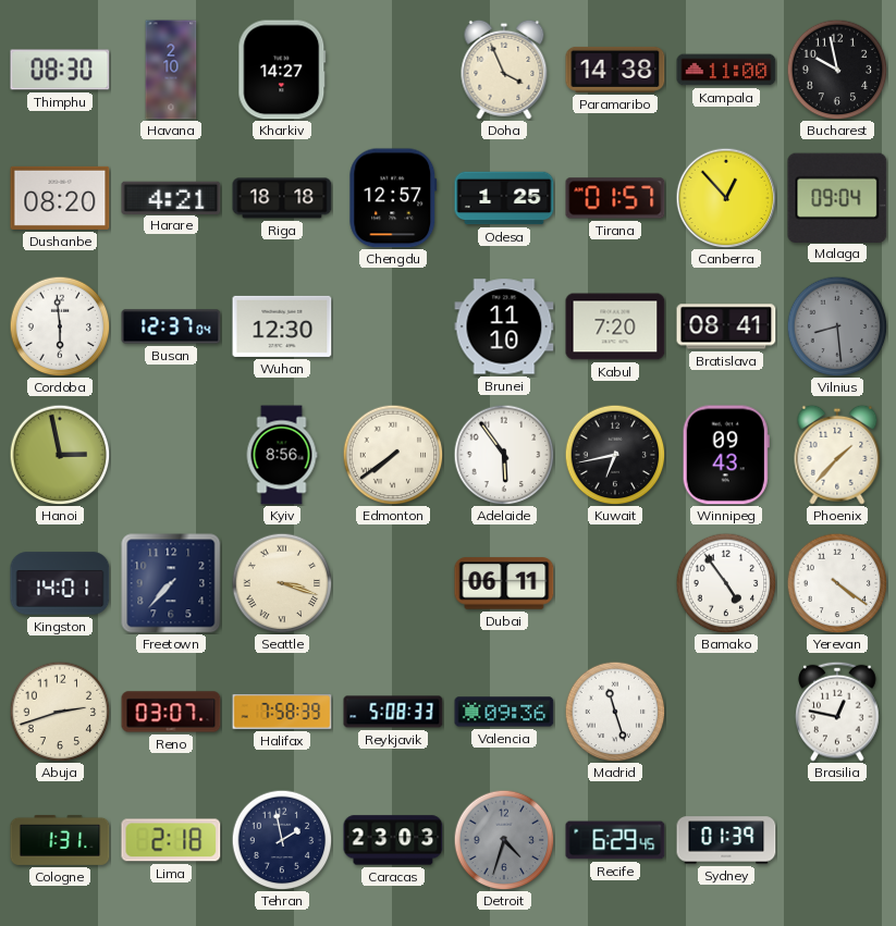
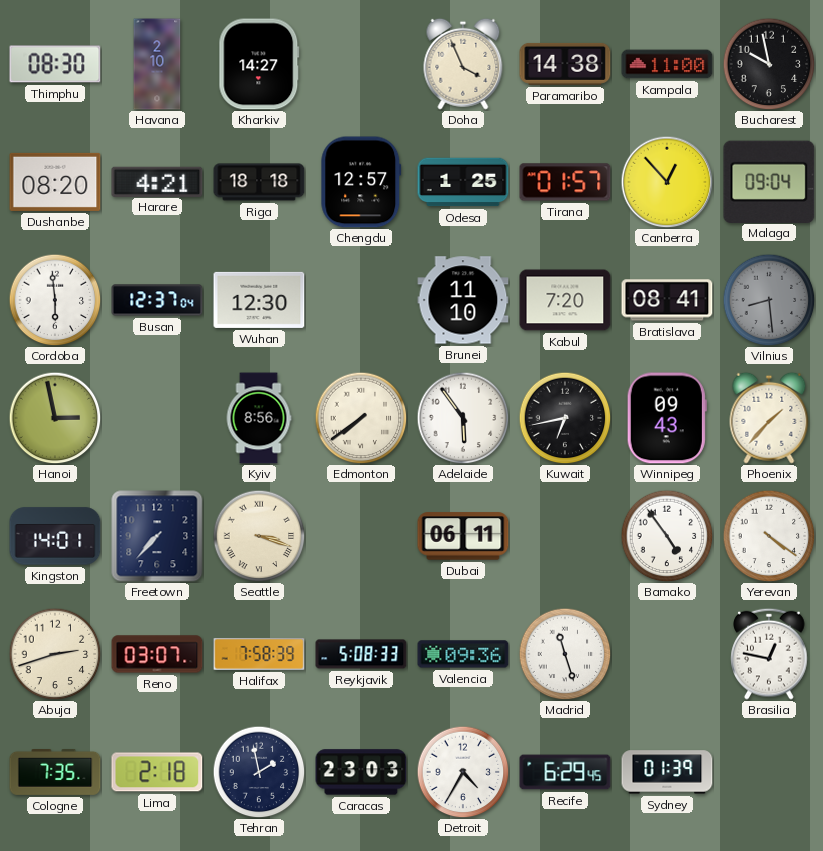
Cologne: 1:31 -> 7:35 (55, 772)
Detroit: 4:33 -> 4:35 (463, 772)
Detroit dial: grey -> white (463, 772)
